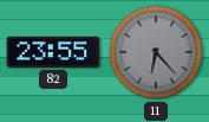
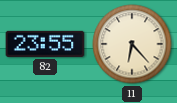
11 dial: grey -> cream (132, 44)
